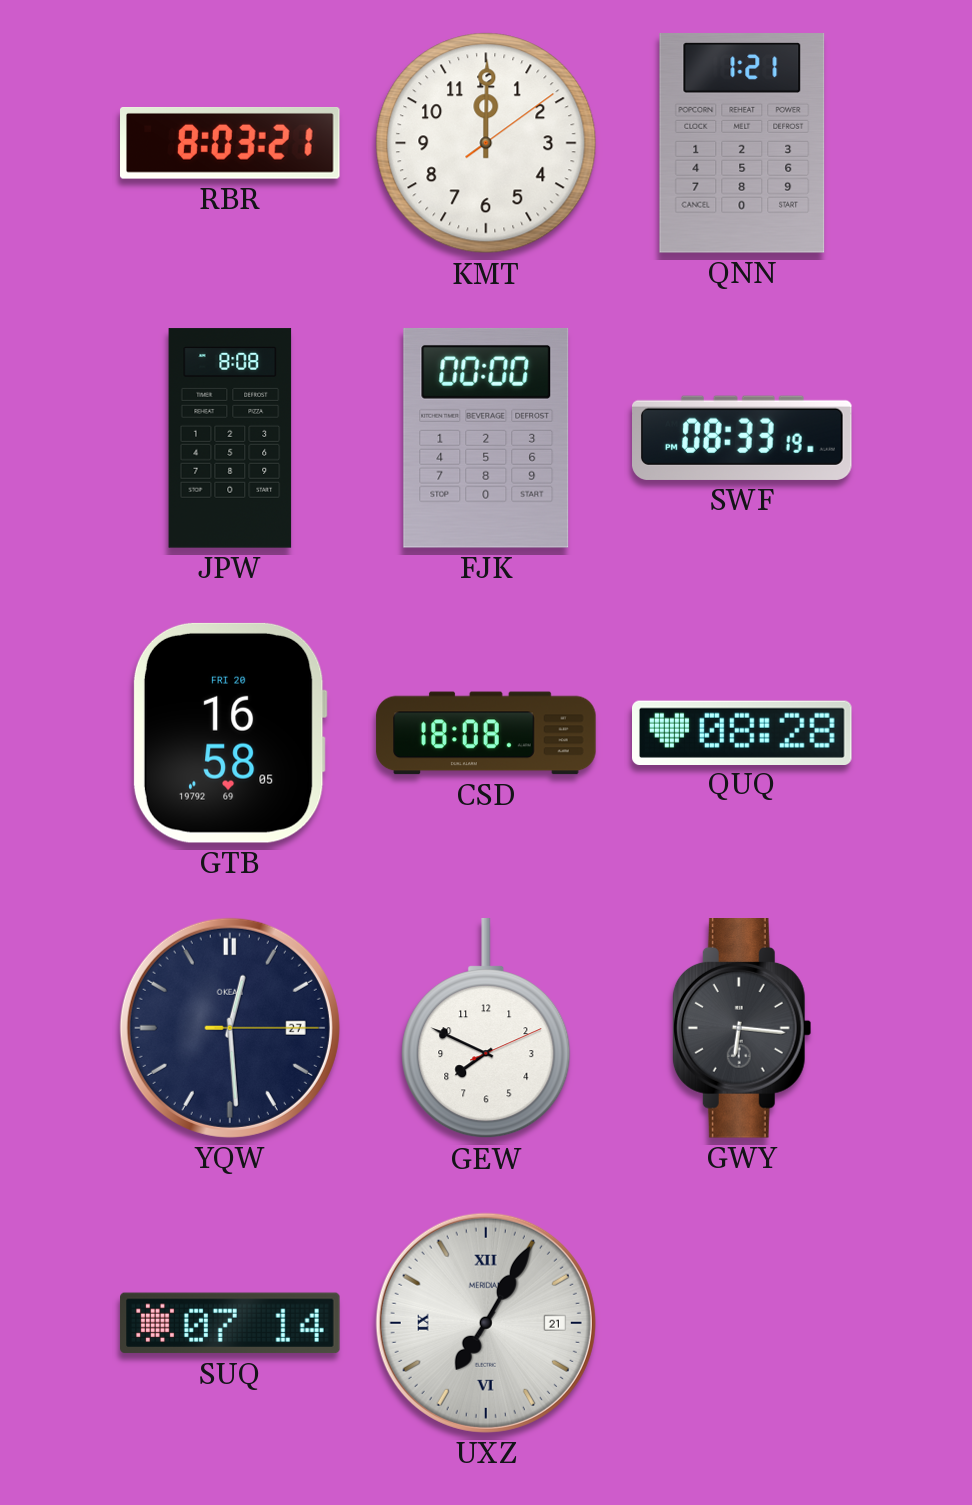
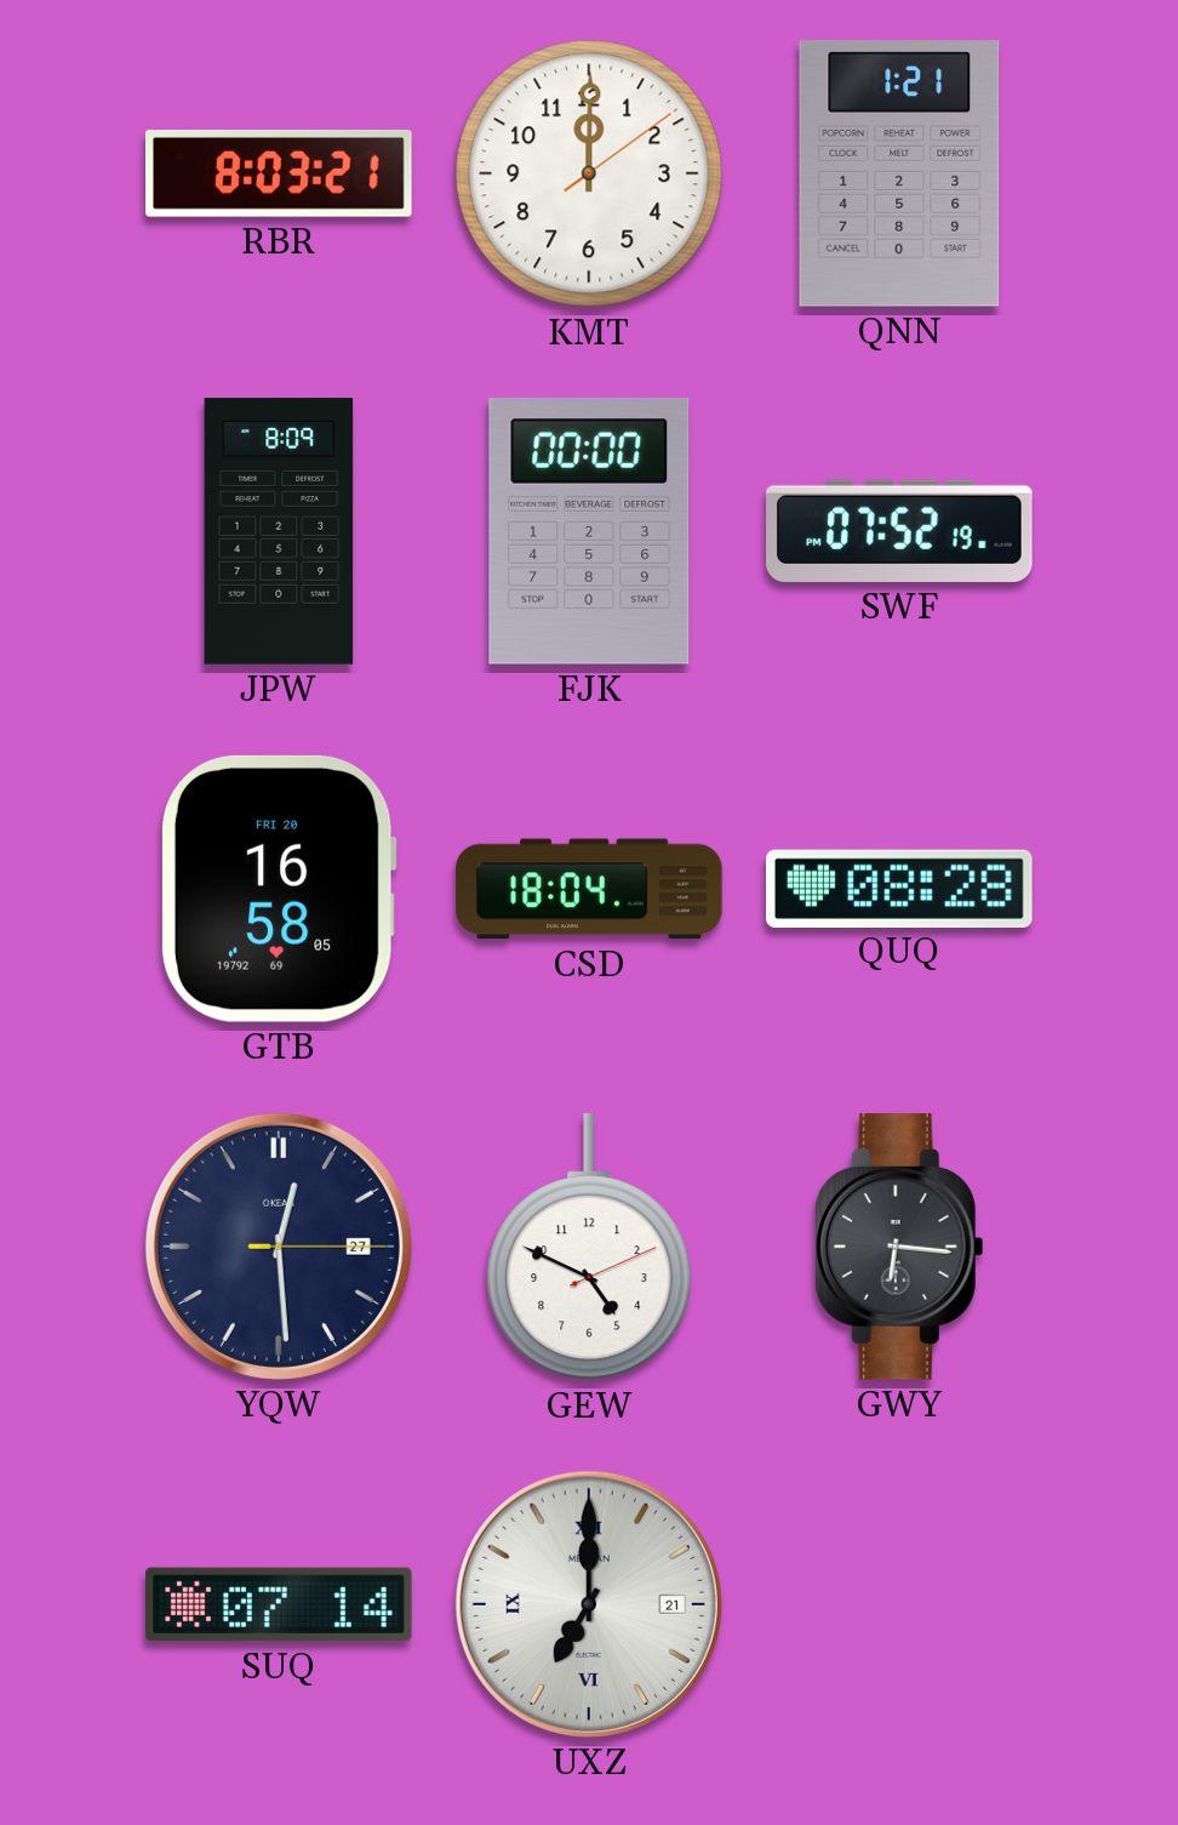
JPW: 8:08 -> 8:09 (279, 531)
SWF: 08:33 -> 07:52 (900, 531)
CSD: 18:08 -> 18:04 (589, 889)
GEW: 7:49 -> 4:49 (589, 1248)
UXZ: 7:05 -> 7:00 (589, 1604)
